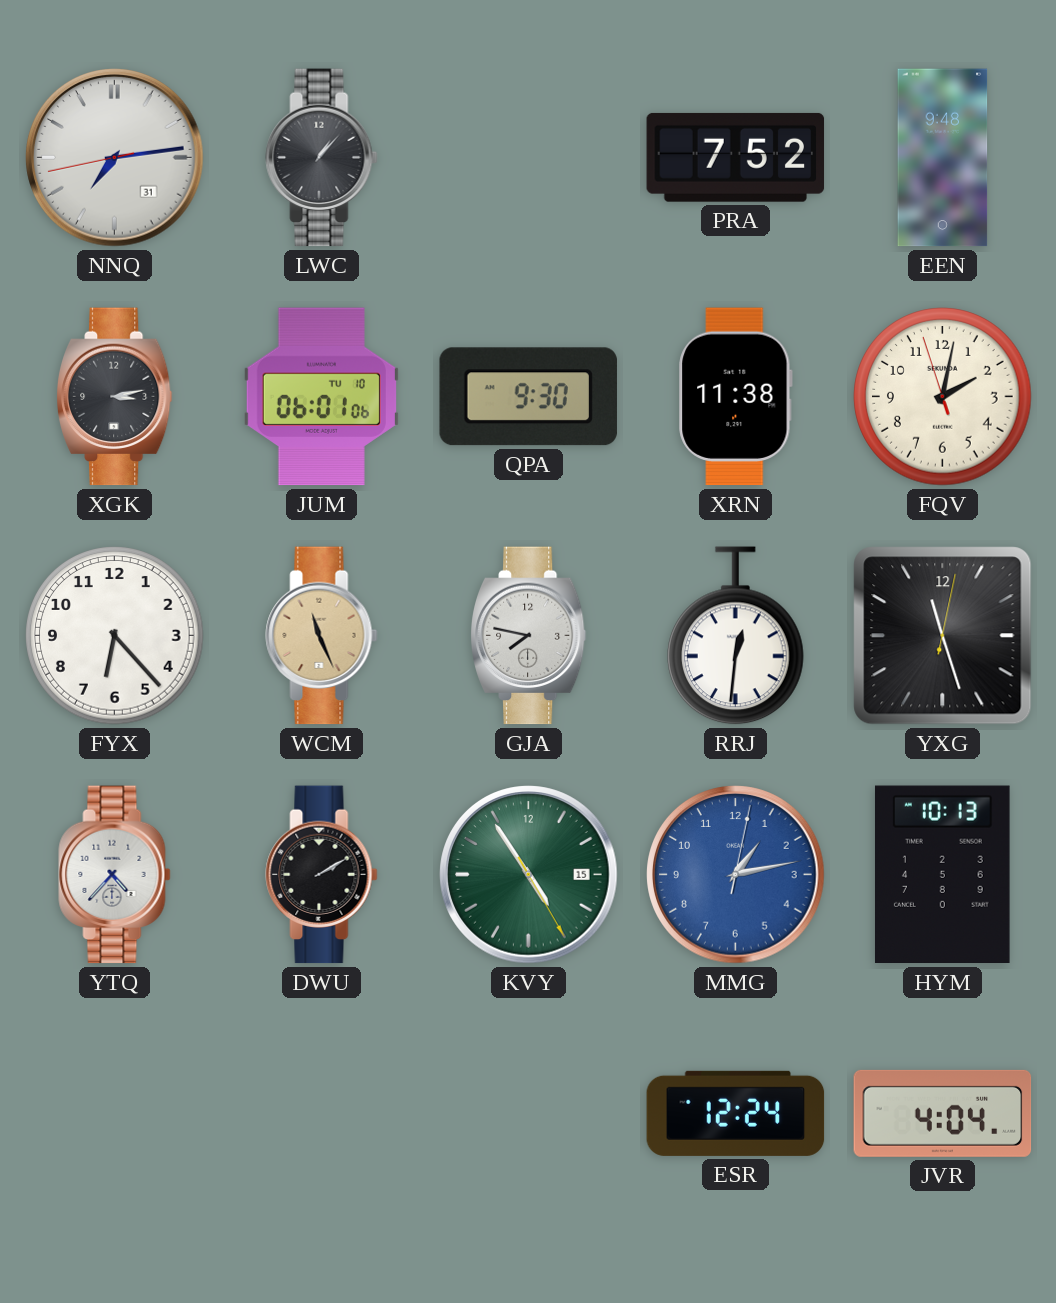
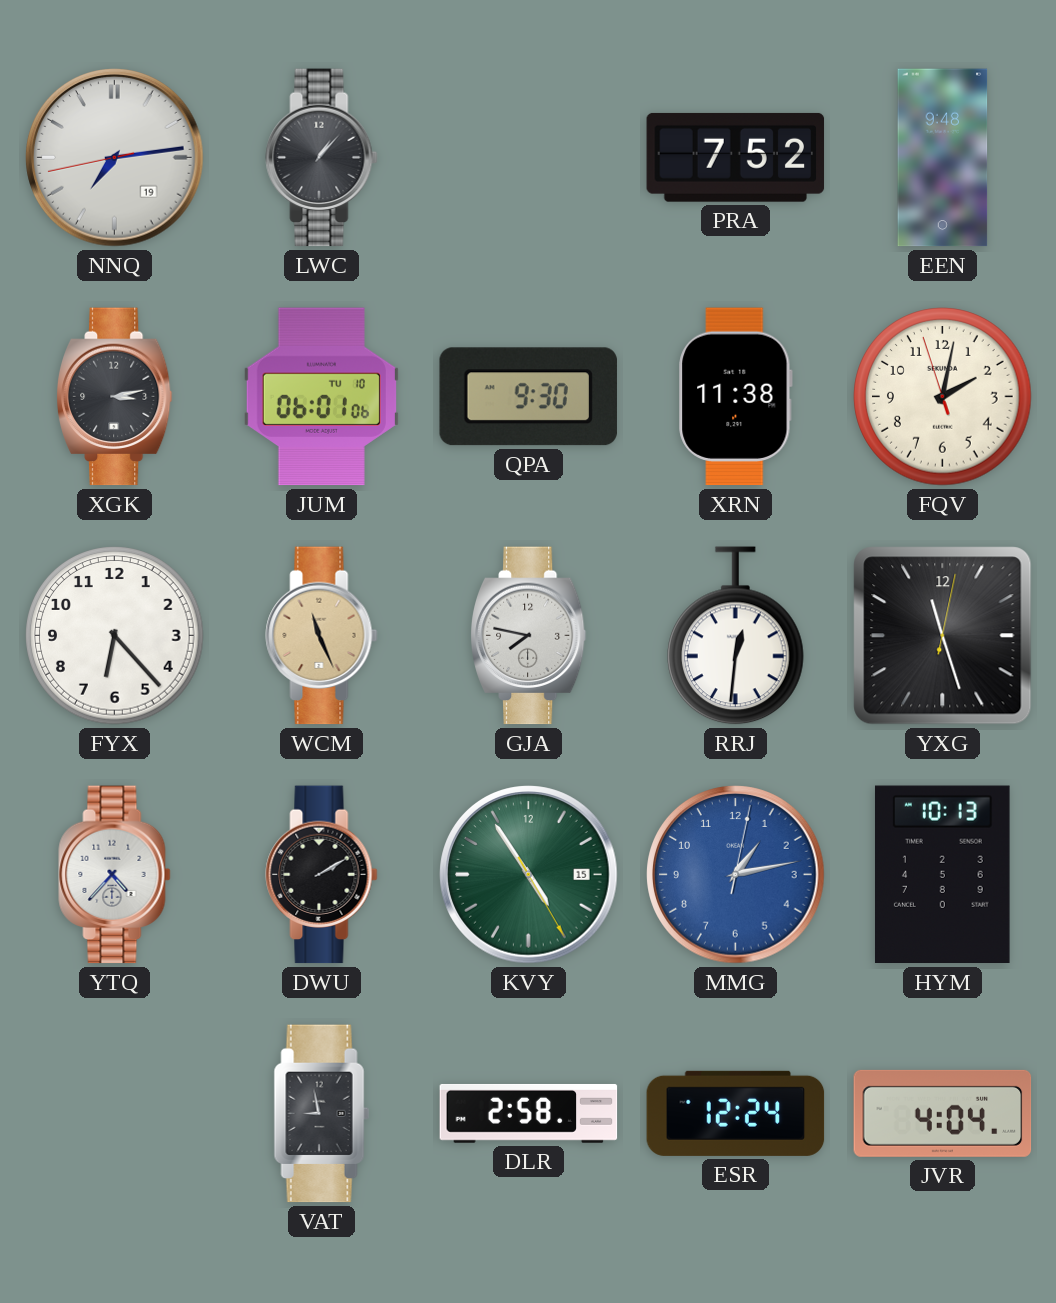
NNQ date: 31 -> 19 (115, 158)
VAT: none -> 8:58 (321, 1114)
DLR: none -> 2:58 (529, 1113)
